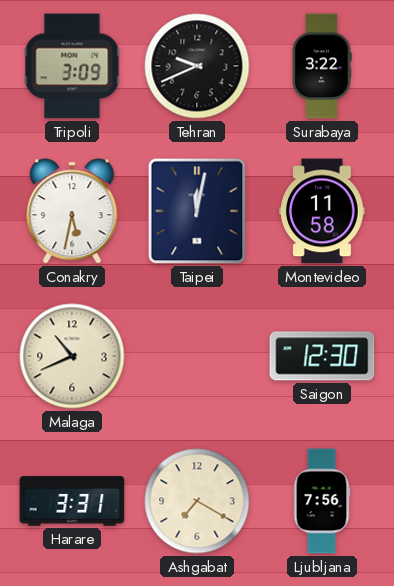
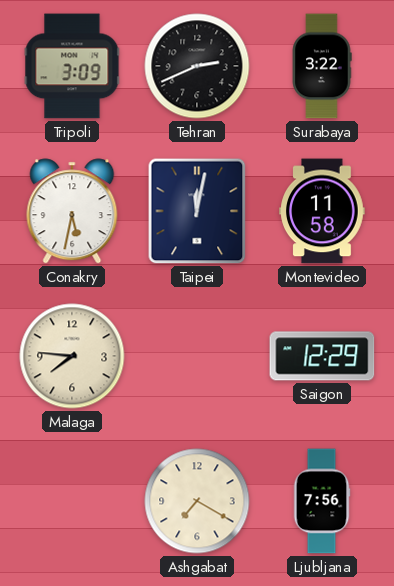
Tehran: 9:41 -> 2:41 (197, 66)
Malaga: 10:41 -> 7:46 (72, 356)
Saigon: 12:30 -> 12:29 (322, 356)
Harare: 3:31 -> none (72, 501)
